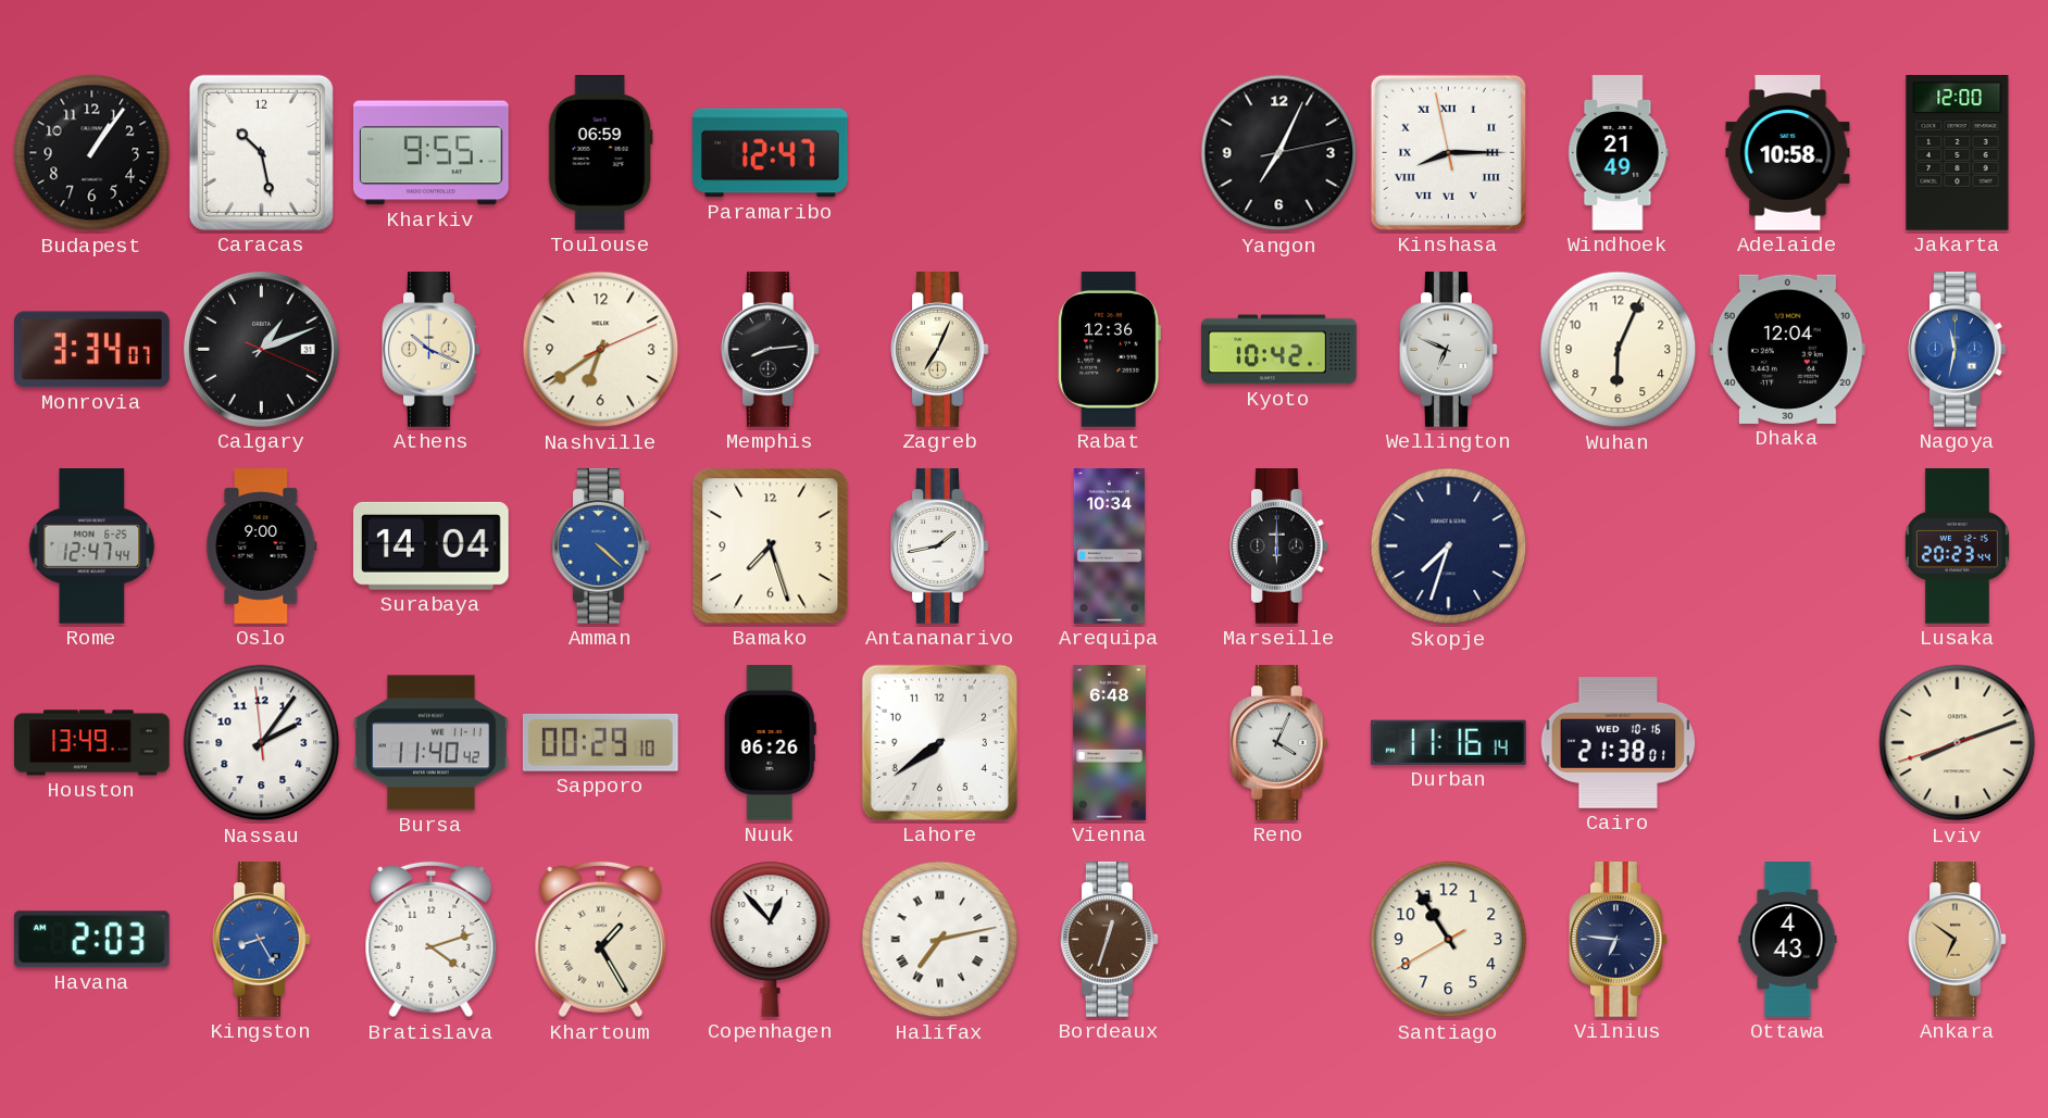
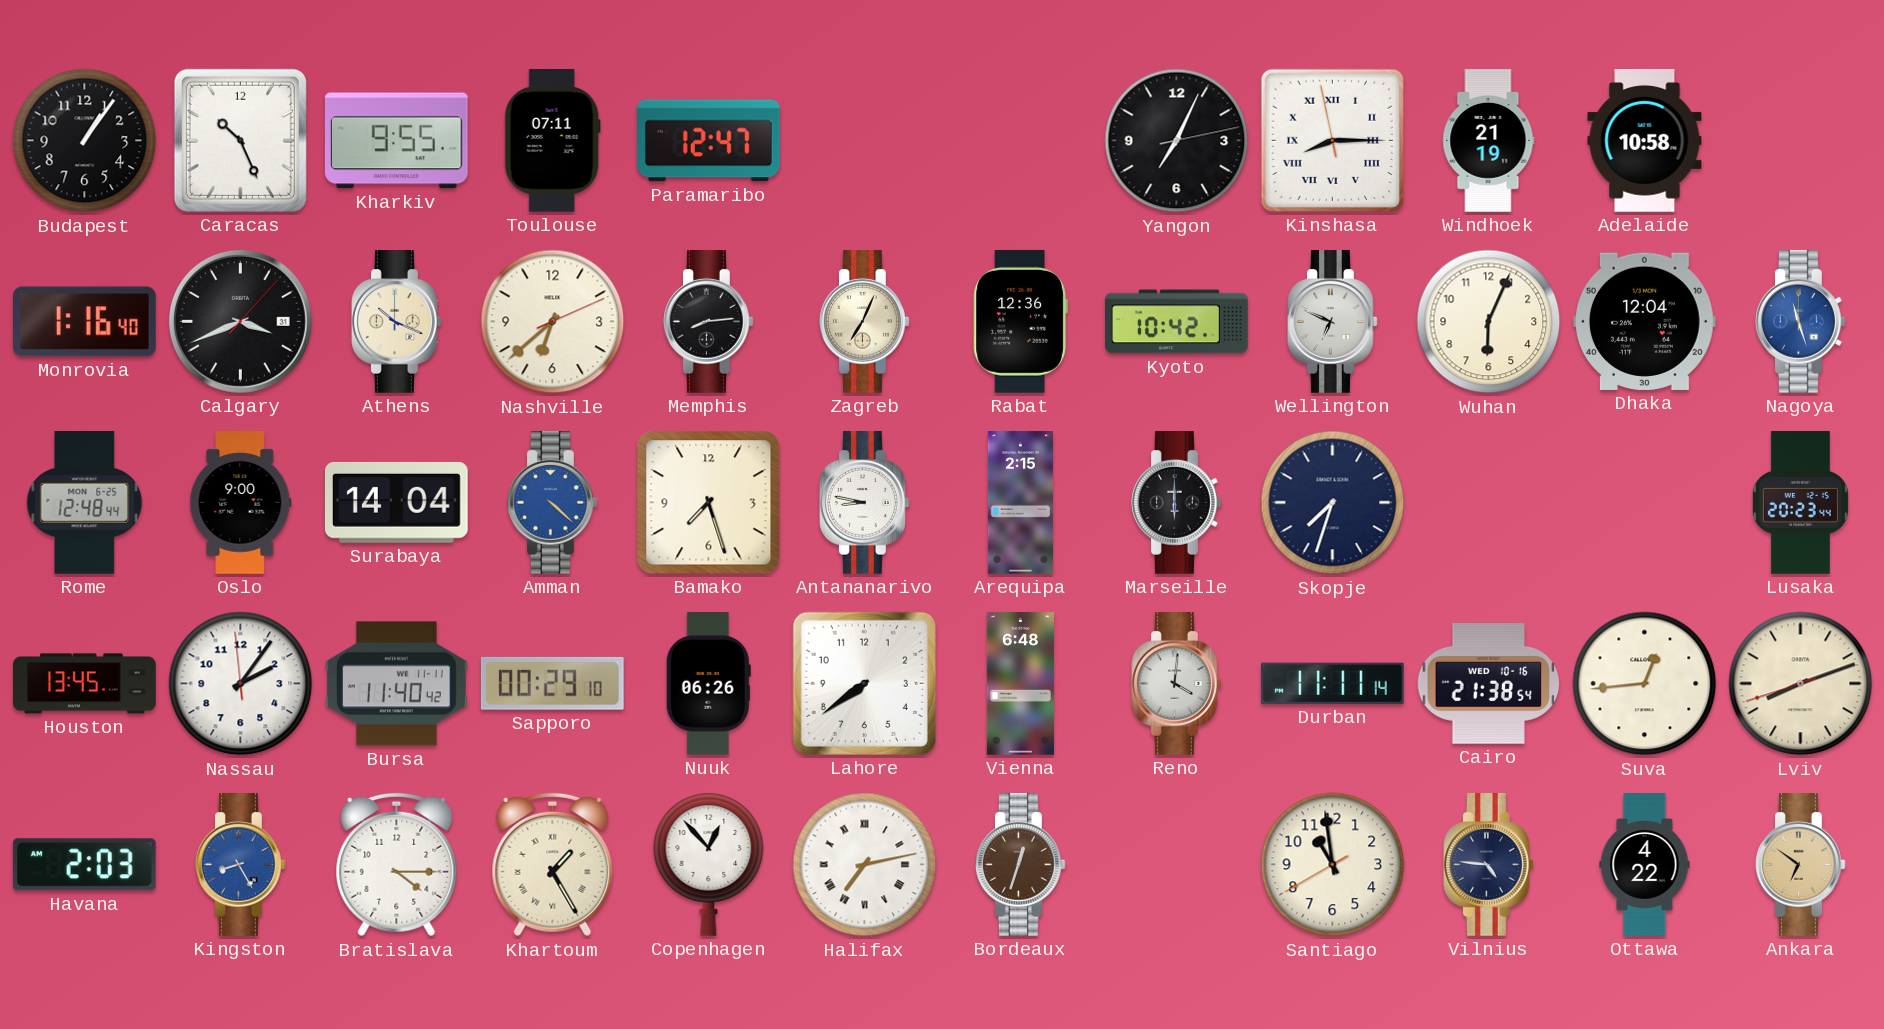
Caracas: 10:28 -> 10:26 (240, 140)
Toulouse: 06:59 -> 07:11 (552, 141)
Windhoek: 21:49 -> 21:19 (1489, 141)
Jakarta: 12:00 -> none (1958, 153)
Monrovia: 3:34 -> 1:16 (85, 322)
Calgary: 1:11 -> 3:41 (240, 321)
Nashville: 6:39 -> 6:38 (553, 322)
Nagoya: 11:32 -> 11:27 (1801, 322)
Rome: 12:47 -> 12:48 (85, 503)
Antananarivo: 1:43 -> 8:47 (865, 503)
Arequipa: 10:34 -> 2:15 (1020, 503)
Houston: 13:49 -> 13:45 (85, 684)
Reno: 4:04 -> 4:01 (1177, 684)
Durban: 11:16 -> 11:11 (1332, 683)
Cairo: 21:38:01 -> 21:38:54 (1489, 684)
Suva: none -> 12:44 (1645, 684)
Bratislava: 4:12 -> 4:15 (397, 865)
Santiago: 10:54 -> 10:58 (1333, 865)
Vilnius: 6:46 -> 4:46 (1489, 865)
Ottawa: 4:43 -> 4:22 (1645, 865)
